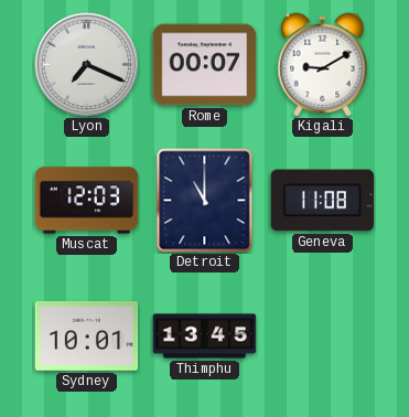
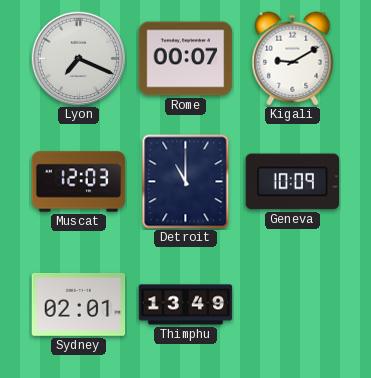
Geneva: 11:08 -> 10:09 (293, 182)
Sydney: 10:01 -> 02:01 (79, 304)
Thimphu: 13:45 -> 13:49 (186, 305)
